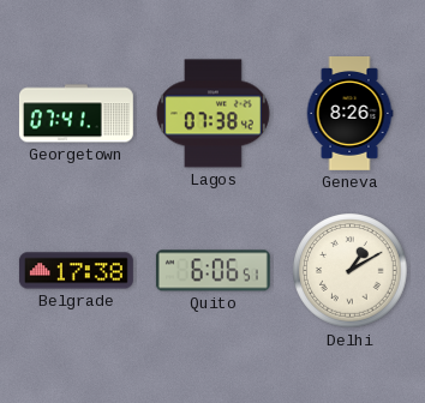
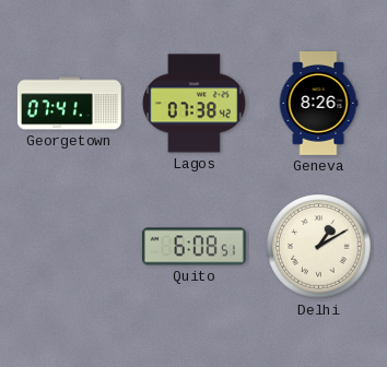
Belgrade: 17:38 -> none (76, 271)
Quito: 6:06 -> 6:08 (193, 247)
